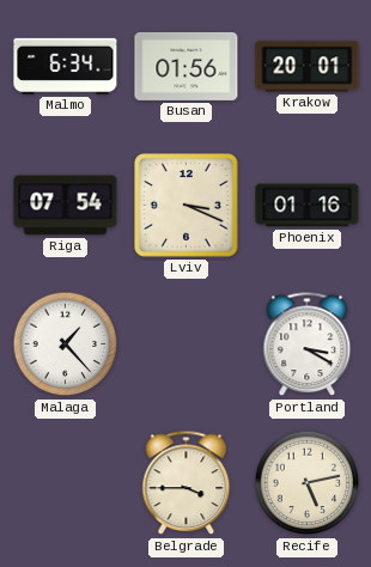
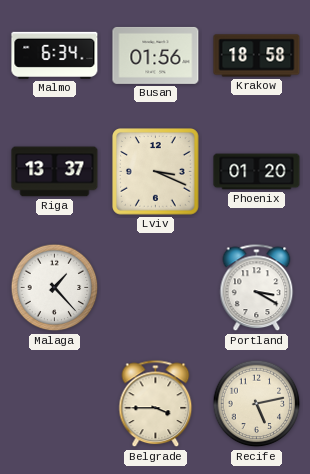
Krakow: 20:01 -> 18:58 (257, 56)
Riga: 07:54 -> 13:37 (55, 172)
Phoenix: 01:16 -> 01:20 (257, 172)
